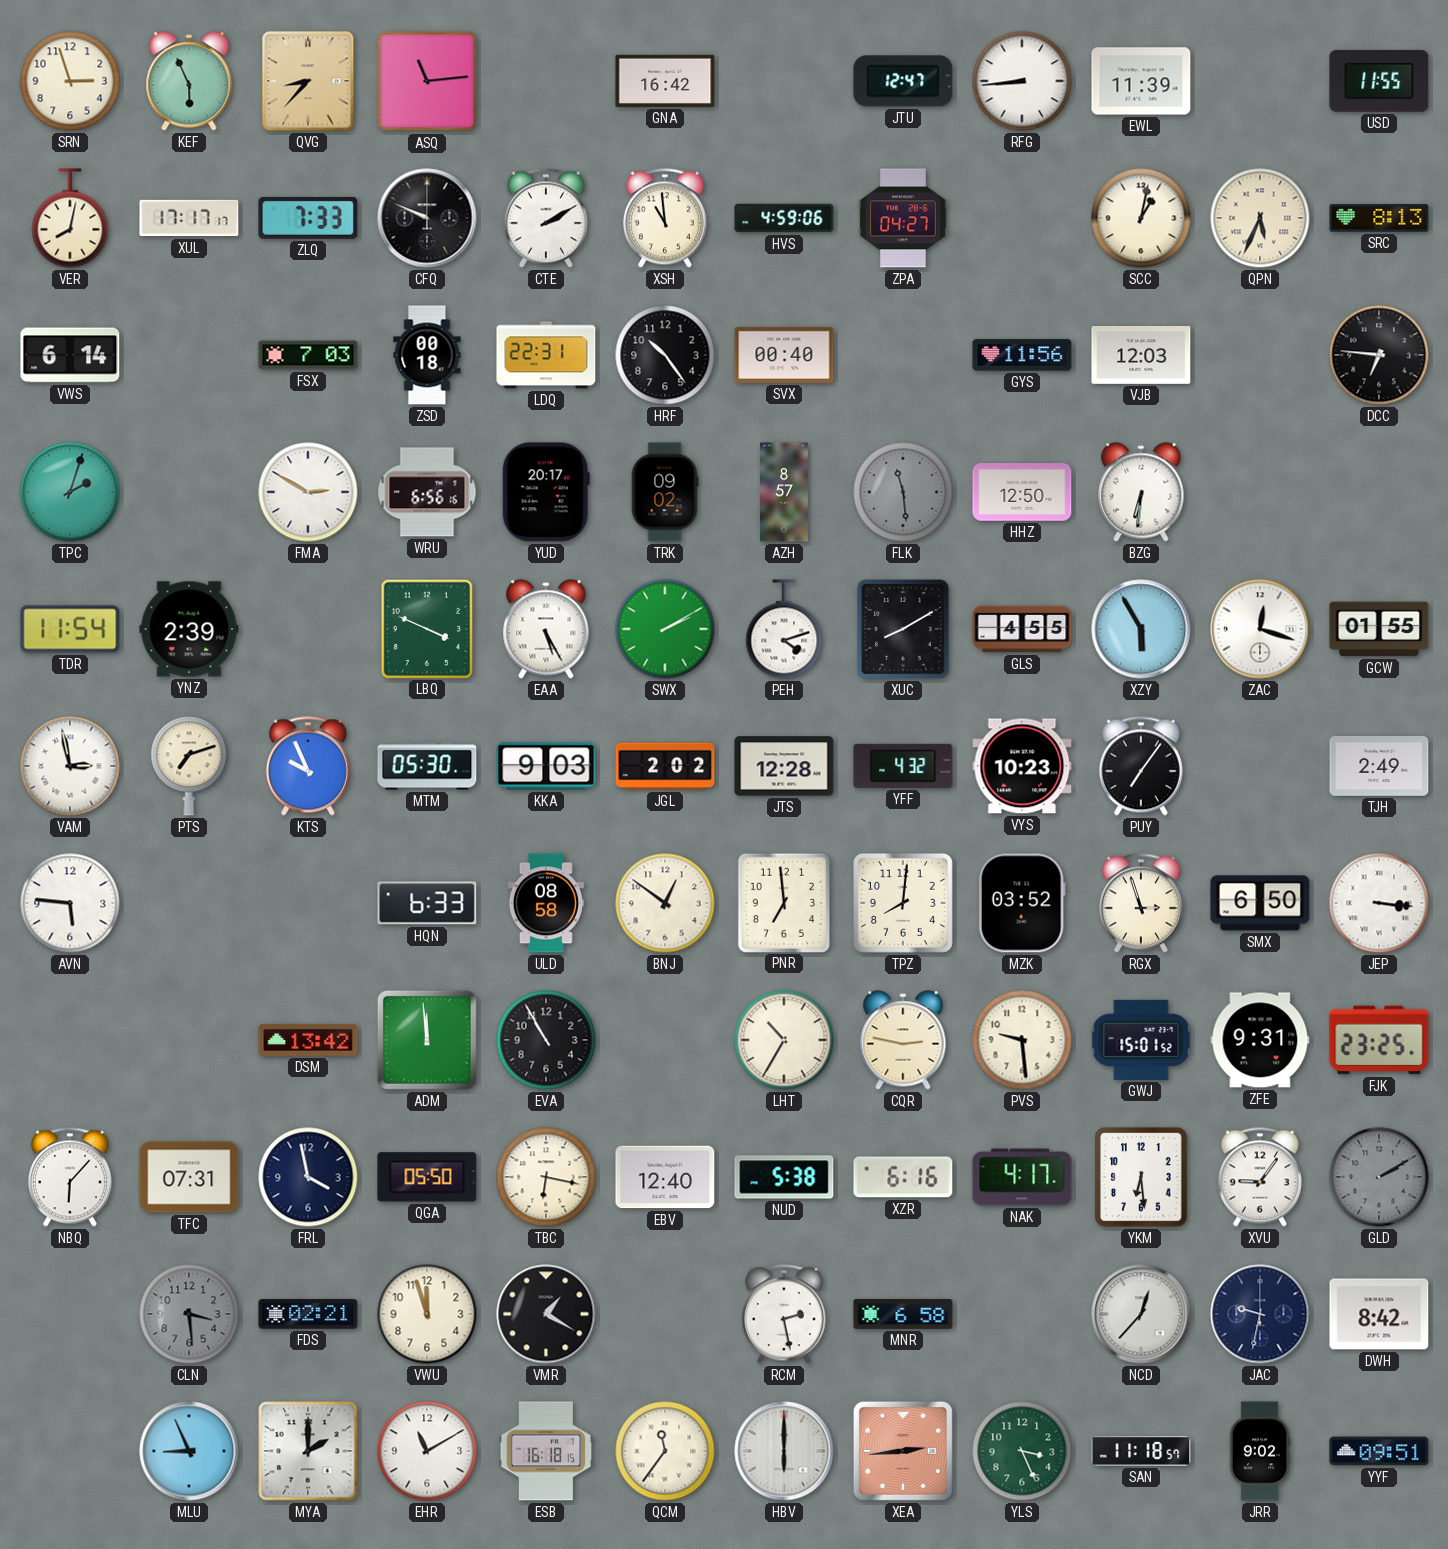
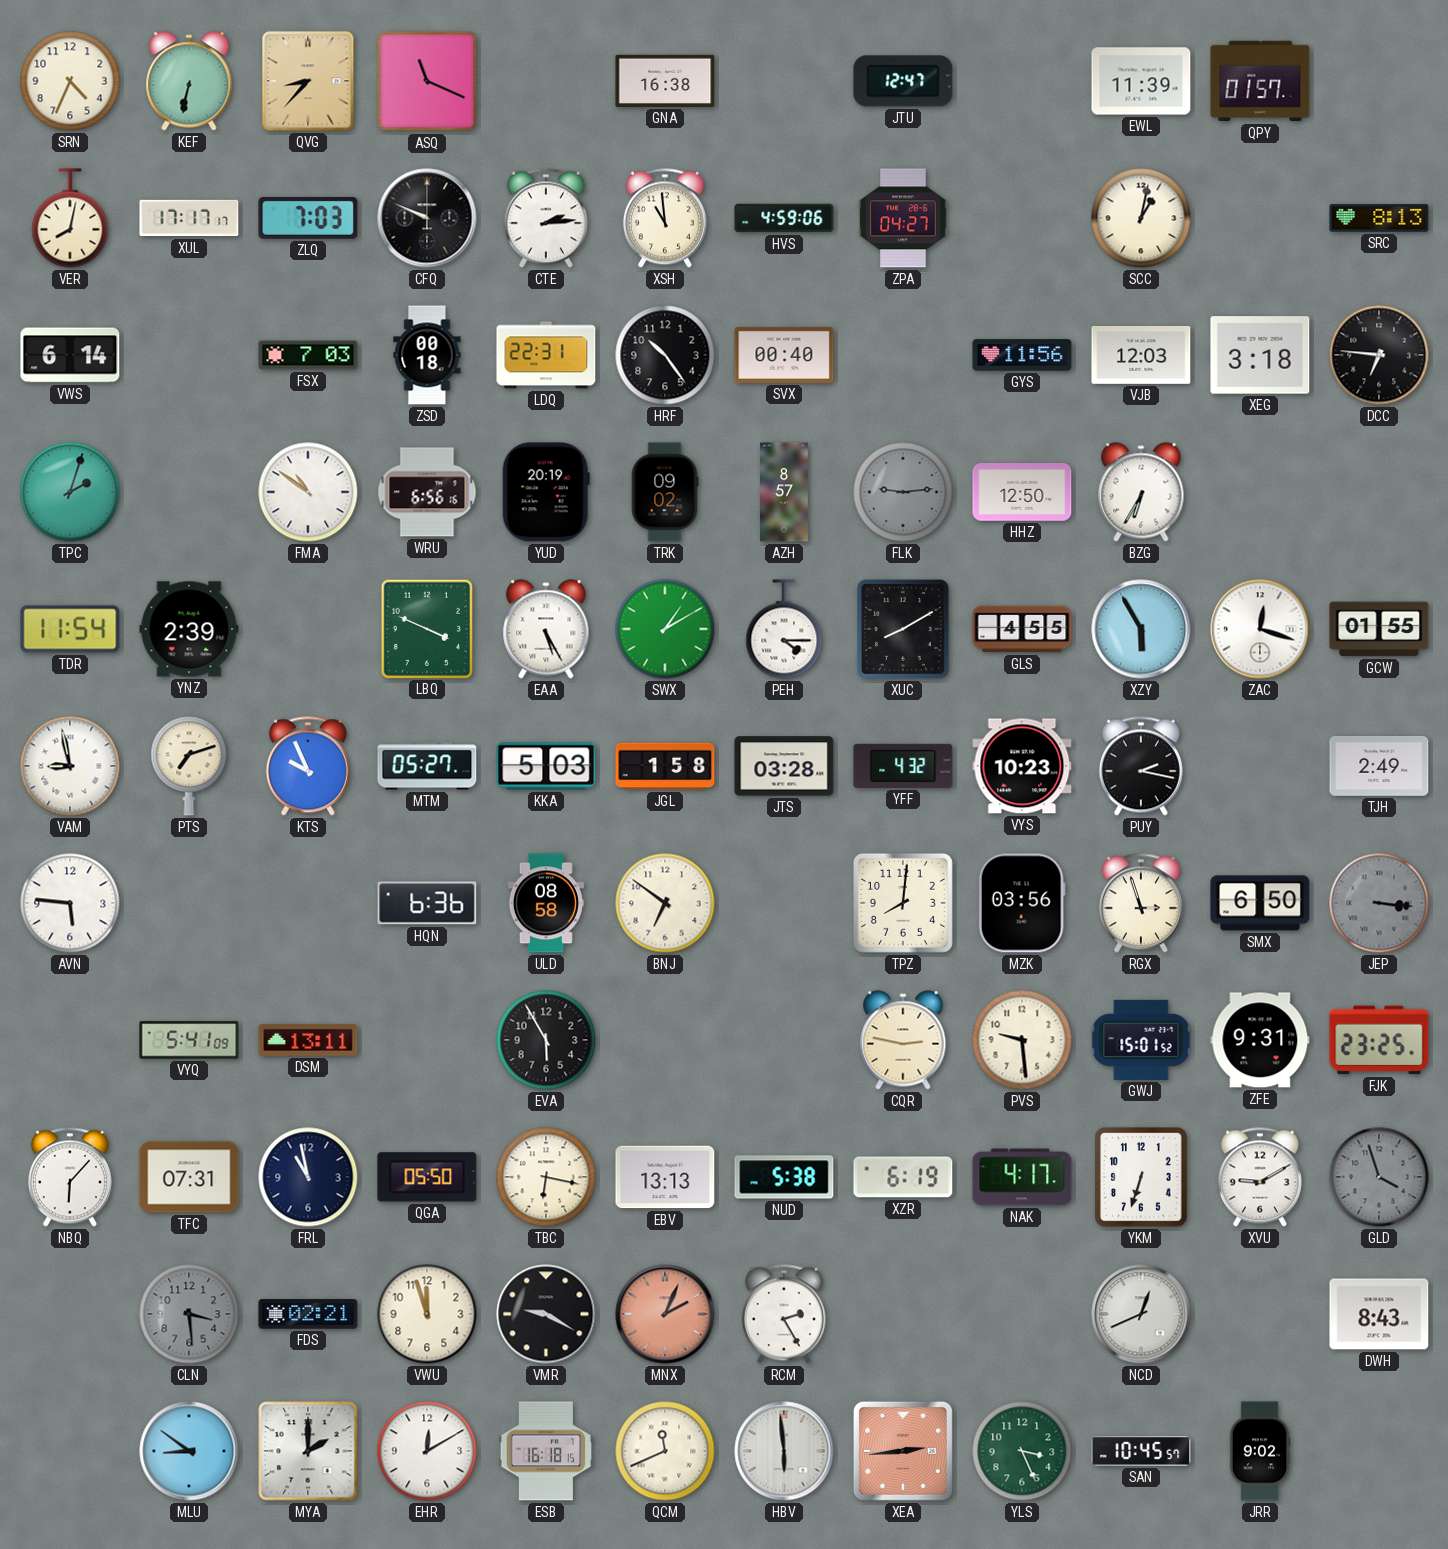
SRN: 2:57 -> 4:34 (70, 81)
KEF: 5:56 -> 6:32 (189, 81)
ASQ: 11:14 -> 11:19 (427, 81)
GNA: 16:42 -> 16:38 (665, 81)
RFG: 8:44 -> none (1022, 81)
QPY: none -> 01:57 (1260, 81)
USD: 11:55 -> none (1379, 81)
ZLQ: 7:33 -> 7:03 (308, 218)
CTE: 2:10 -> 2:14 (546, 218)
QPN: 5:34 -> none (1260, 218)
XEG: none -> 3:18 (1260, 355)
FMA: 2:50 -> 10:51 (308, 492)
YUD: 20:17 -> 20:19 (546, 492)
FLK: 11:29 -> 9:14 (903, 492)
BZG: 6:31 -> 6:35 (1141, 492)
SWX: 2:10 -> 1:10 (665, 629)
PEH: 4:12 -> 4:15 (784, 629)
VAM: 2:58 -> 8:58 (70, 766)
MTM: 05:30 -> 05:27 (427, 766)
KKA: 9:03 -> 5:03 (546, 766)
JGL: 2:02 -> 1:58 (665, 766)
JTS: 12:28 -> 03:28 (784, 766)
PUY: 7:06 -> 2:17 (1141, 766)
HQN: 6:33 -> 6:36 (427, 903)
BNJ: 12:51 -> 6:51 (665, 903)
PNR: 6:59 -> none (784, 902)
MZK: 03:52 -> 03:56 (1022, 903)
JEP dial: white -> grey (1379, 903)
VYQ: none -> 5:41 (189, 1040)
DSM: 13:42 -> 13:11 (308, 1040)
ADM: 11:59 -> none (427, 1040)
EVA: 10:55 -> 5:55 (546, 1040)
LHT: 10:35 -> none (784, 1040)
FRL: 3:58 -> 10:58 (308, 1177)
EBV: 12:40 -> 13:13 (665, 1177)
XZR: 6:16 -> 6:19 (903, 1177)
YKM: 6:29 -> 6:33 (1142, 1178)
XVU: 9:06 -> 9:10 (1260, 1177)
GLD: 2:10 -> 3:57 (1379, 1177)
VMR: 1:20 -> 9:20 (546, 1314)
MNX: none -> 2:04 (665, 1314)
RCM: 2:28 -> 2:25 (784, 1314)
MNR: 6:58 -> none (903, 1314)
NCD: 12:37 -> 12:41 (1141, 1314)
JAC: 9:32 -> none (1260, 1314)
DWH: 8:42 -> 8:43 (1379, 1314)
MLU: 8:56 -> 8:51 (189, 1451)
EHR: 11:10 -> 12:10 (427, 1451)
QCM: 11:36 -> 11:41 (665, 1451)
HBV: 6:00 -> 5:59 (784, 1451)
SAN: 11:18 -> 10:45 (1141, 1451)
YYF: 09:51 -> none (1379, 1451)
